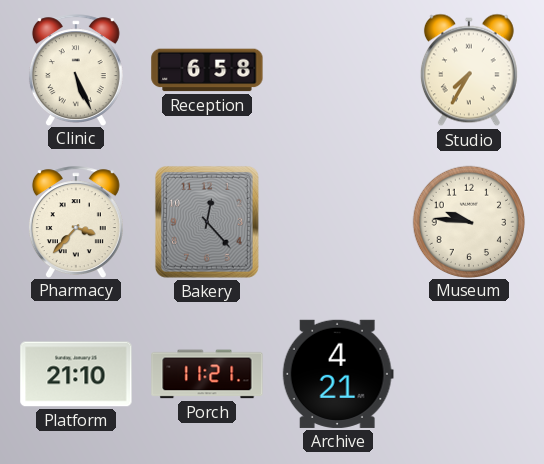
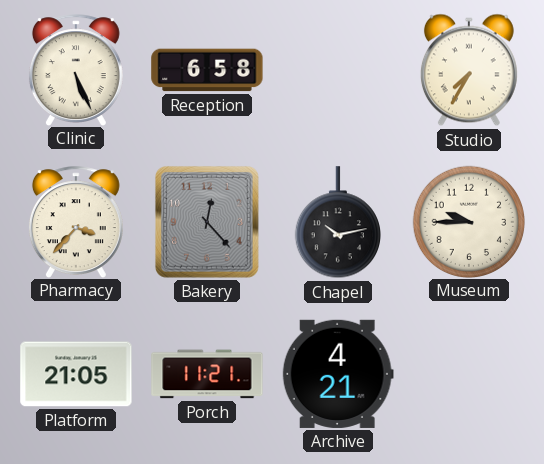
Chapel: none -> 10:13 (338, 223)
Museum: 9:46 -> 9:45 (468, 221)
Platform: 21:10 -> 21:05 (76, 374)
